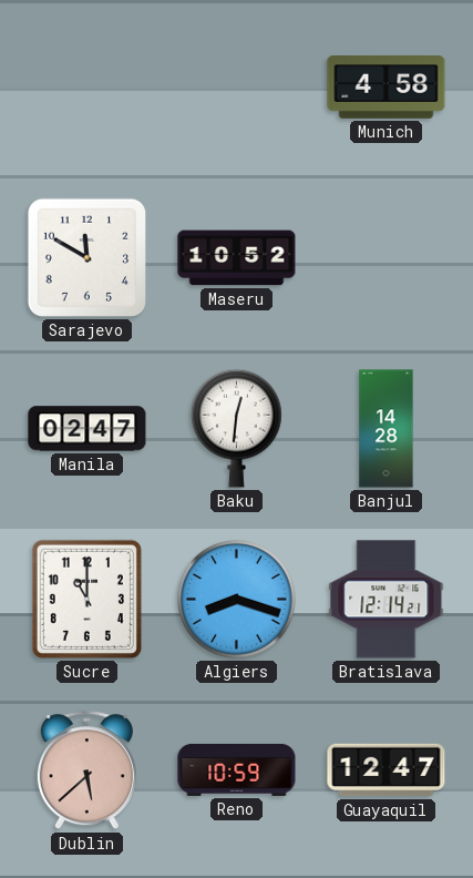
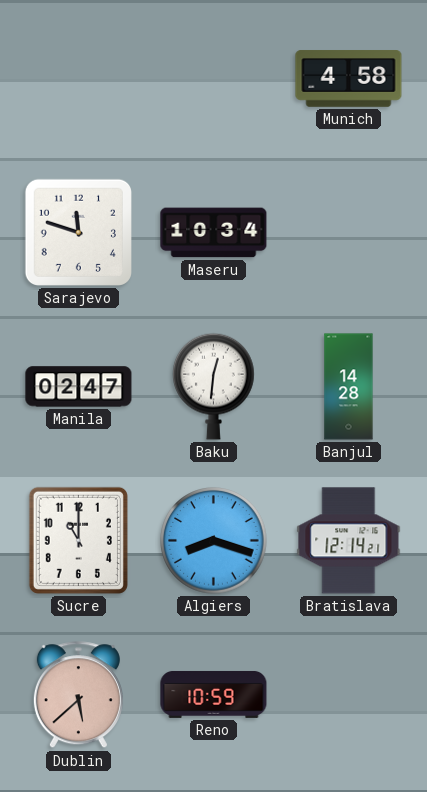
Sarajevo: 11:50 -> 11:48 (78, 232)
Maseru: 10:52 -> 10:34 (214, 233)
Guayaquil: 12:47 -> none (387, 770)
